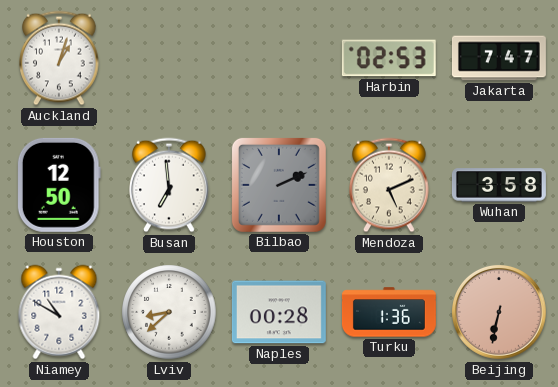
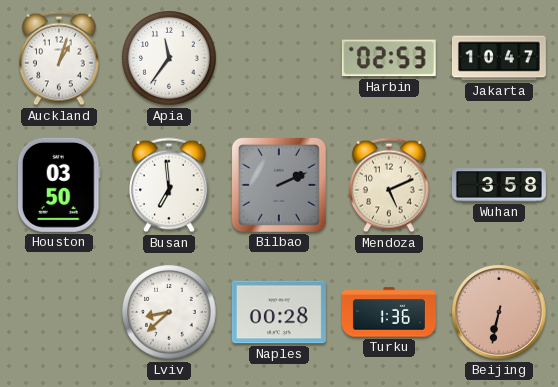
Apia: none -> 11:36 (169, 58)
Jakarta: 7:47 -> 10:47 (499, 58)
Houston: 12:50 -> 03:50 (59, 185)
Niamey: 10:50 -> none (59, 312)
